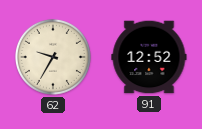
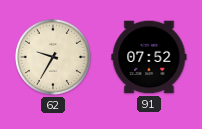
91: 12:52 -> 07:52 (149, 57)
